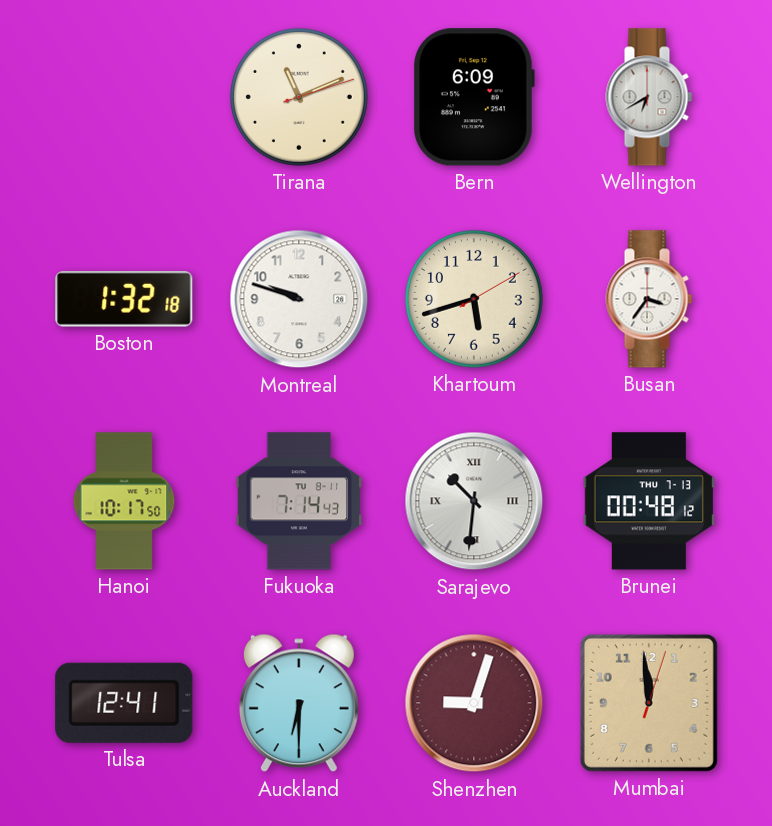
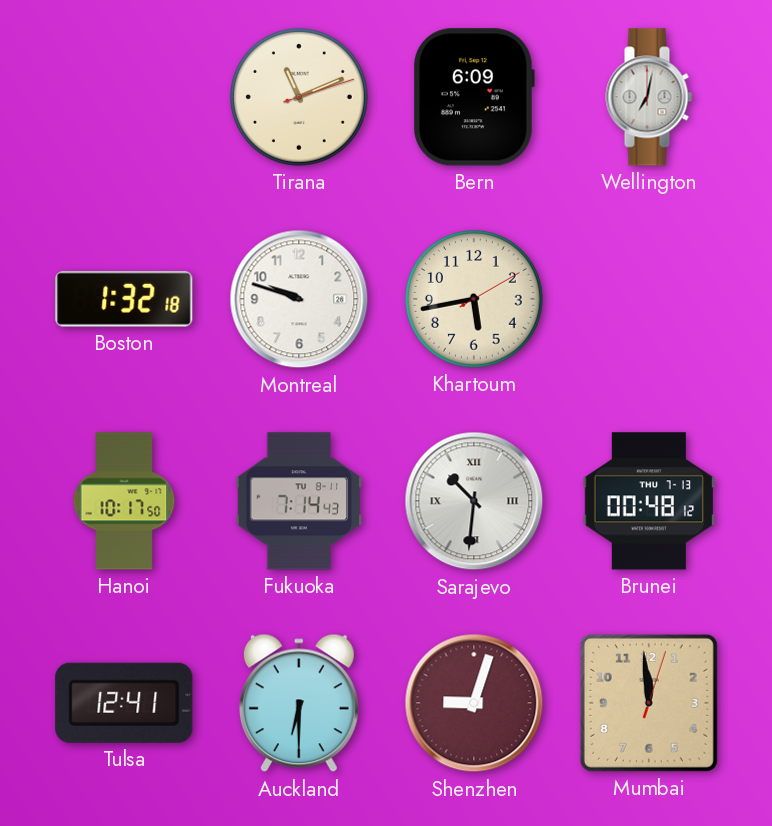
Wellington: 6:40 -> 7:02 (649, 97)
Khartoum: 5:42 -> 5:43 (474, 299)
Busan: 3:36 -> none (649, 299)
